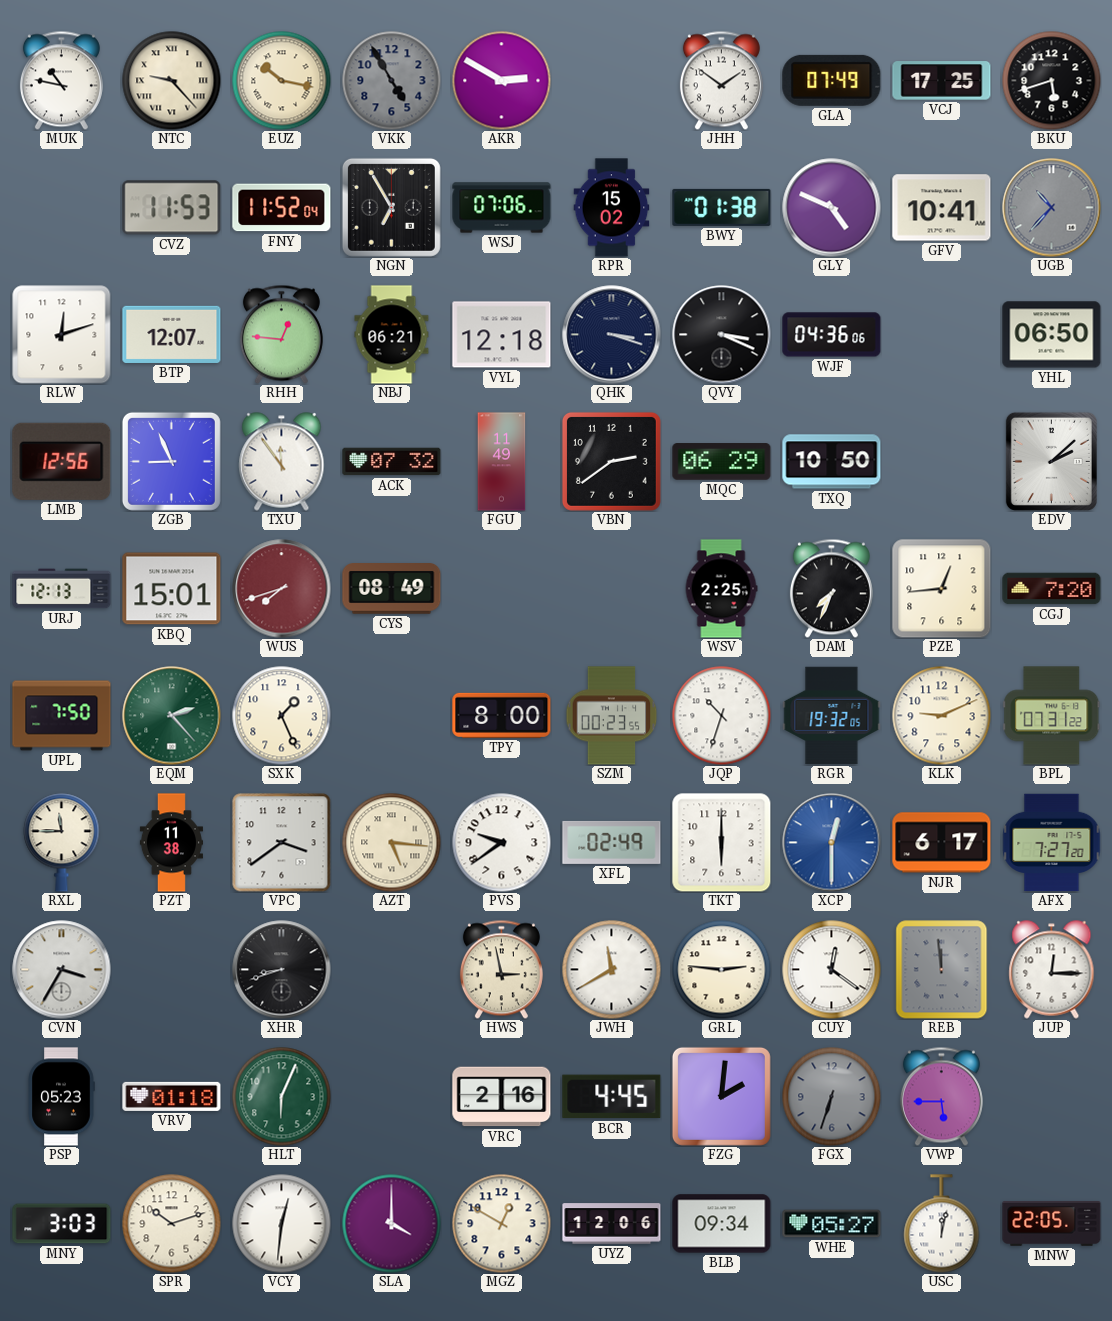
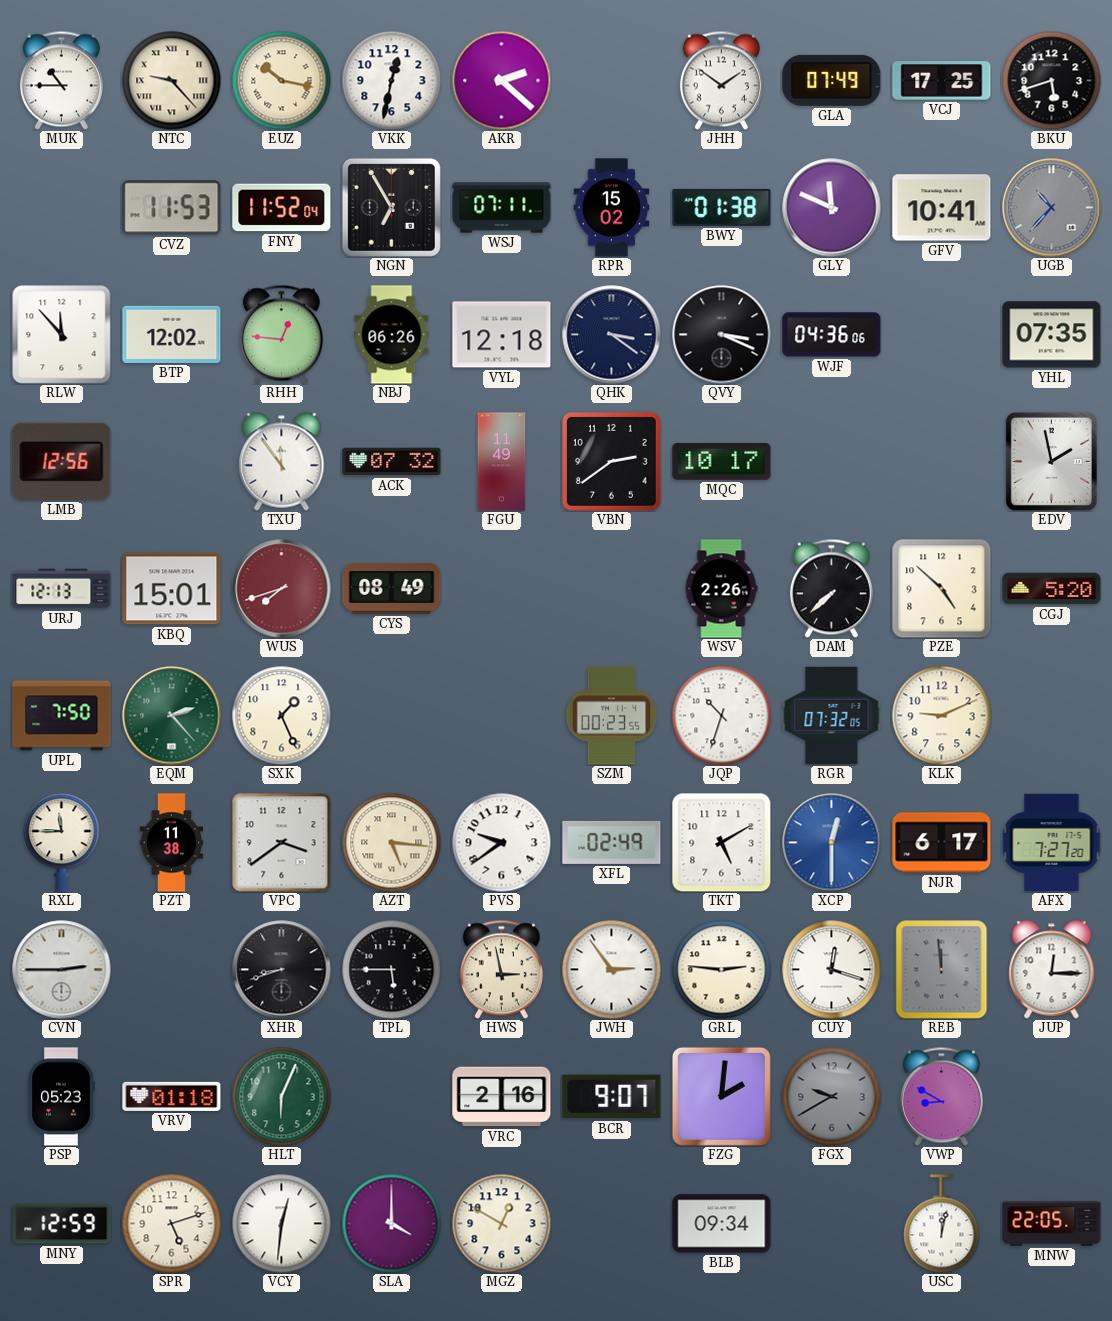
MUK: 10:47 -> 10:45 (61, 80)
VKK: 4:55 -> 12:32 (392, 81)
VKK dial: grey -> white (392, 81)
AKR: 2:50 -> 2:22 (502, 81)
WSJ: 07:06 -> 07:11 (502, 208)
GLY: 4:49 -> 11:49 (832, 208)
RLW: 12:12 -> 11:53 (61, 334)
BTP: 12:07 -> 12:02 (172, 334)
NBJ: 06:21 -> 06:26 (392, 335)
QHK: 3:18 -> 3:21 (612, 335)
YHL: 06:50 -> 07:35 (1052, 335)
ZGB: 8:56 -> none (171, 461)
MQC: 06:29 -> 10:17 (722, 462)
TXQ: 10:50 -> none (832, 462)
EDV: 2:08 -> 1:58 (1051, 461)
WSV: 2:25 -> 2:26 (721, 589)
DAM: 7:34 -> 7:38 (831, 588)
PZE: 12:44 -> 4:52 (941, 588)
CGJ: 7:20 -> 5:20 (1052, 589)
TPY: 8:00 -> none (502, 715)
RGR: 19:32 -> 07:32 (832, 716)
BPL: 07:31 -> none (1052, 716)
TKT: 6:00 -> 5:10 (721, 842)
CVN: 3:35 -> 2:45 (62, 970)
TPL: none -> 5:45 (392, 970)
JWH: 11:40 -> 2:54 (612, 970)
CUY: 12:21 -> 12:18 (832, 970)
BCR: 4:45 -> 9:07 (612, 1097)
FGX: 6:33 -> 9:40 (832, 1097)
VWP: 5:45 -> 8:50 (941, 1096)
MNY: 3:03 -> 12:59 (62, 1224)
SPR: 10:12 -> 5:12 (172, 1224)
UYZ: 12:06 -> none (612, 1224)
WHE: 05:27 -> none (832, 1224)
